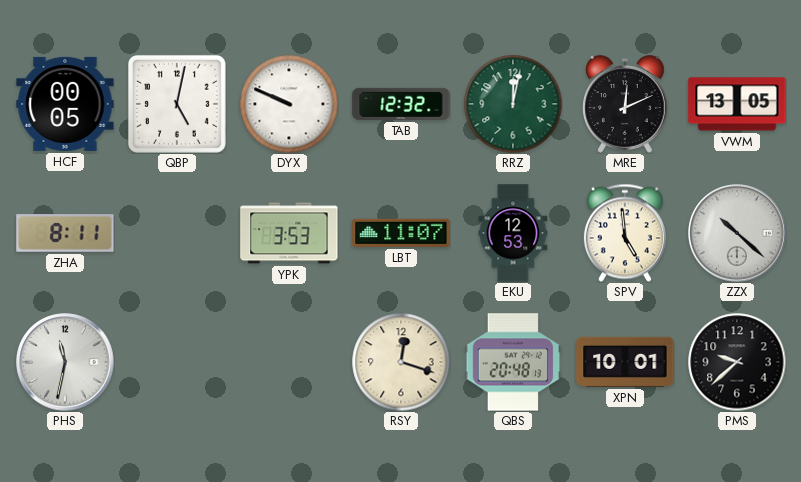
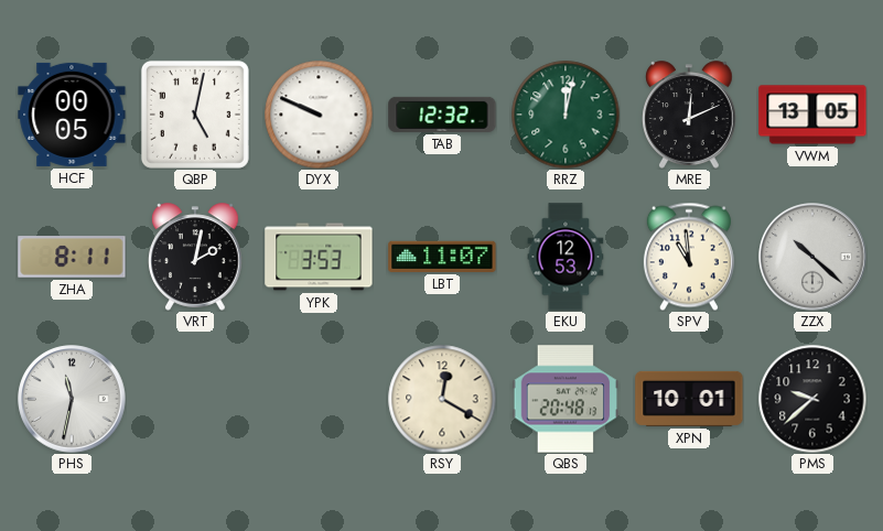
VRT: none -> 2:02 (195, 257)
SPV: 4:59 -> 10:59 (689, 257)
RSY: 12:18 -> 12:20 (442, 399)
